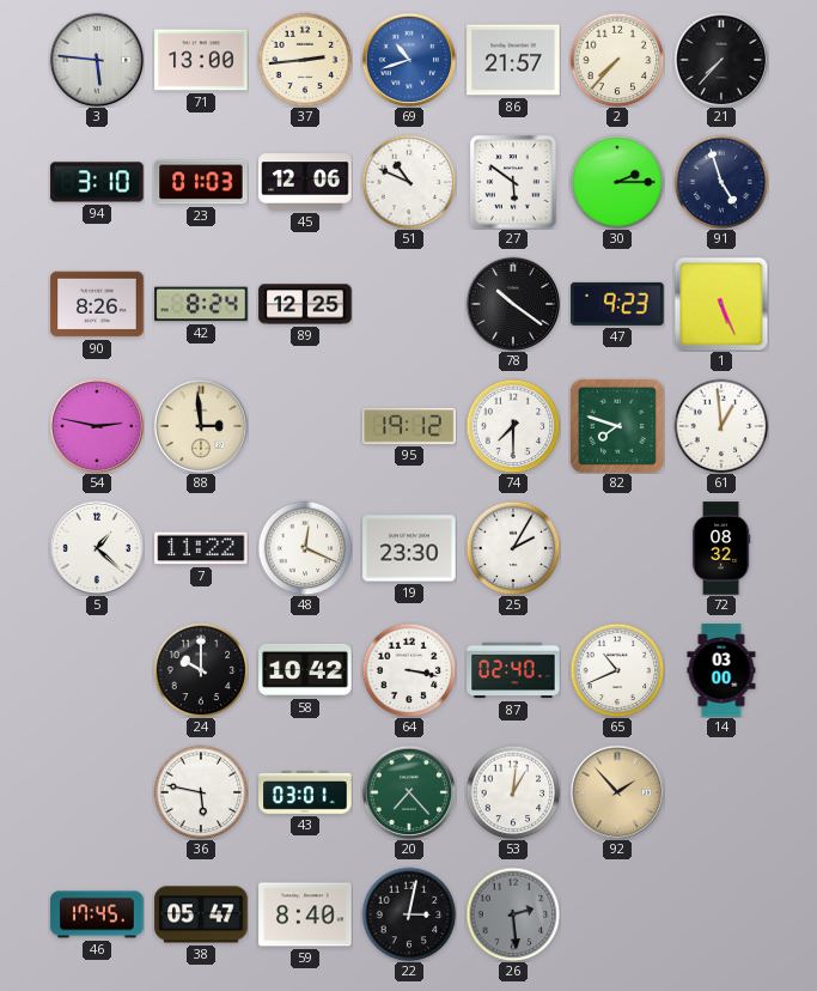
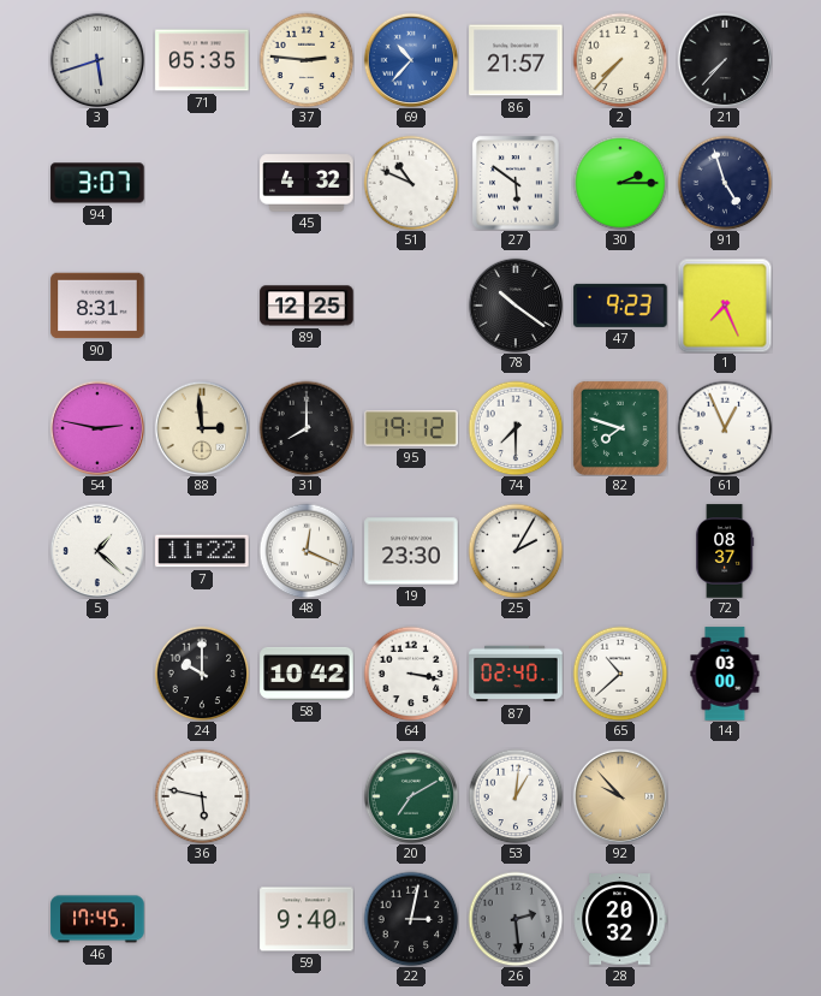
3: 5:46 -> 5:42 (97, 60)
71: 13:00 -> 05:35 (202, 60)
37: 2:44 -> 2:46 (307, 60)
69: 10:42 -> 10:37 (411, 60)
94: 3:10 -> 3:07 (97, 183)
23: 01:03 -> none (201, 182)
45: 12:06 -> 4:32 (307, 183)
90: 8:26 -> 8:31 (97, 306)
42: 8:24 -> none (201, 304)
1: 5:26 -> 7:26 (725, 306)
31: none -> 8:00 (307, 428)
61: 12:59 -> 12:56 (725, 428)
72: 08:32 -> 08:37 (725, 551)
65: 10:41 -> 10:38 (620, 674)
43: 03:01 -> none (305, 792)
20: 7:23 -> 7:10 (411, 796)
92: 1:53 -> 9:53 (620, 796)
38: 05:47 -> none (201, 914)
59: 8:40 -> 9:40 (307, 919)
28: none -> 20:32 (620, 919)
